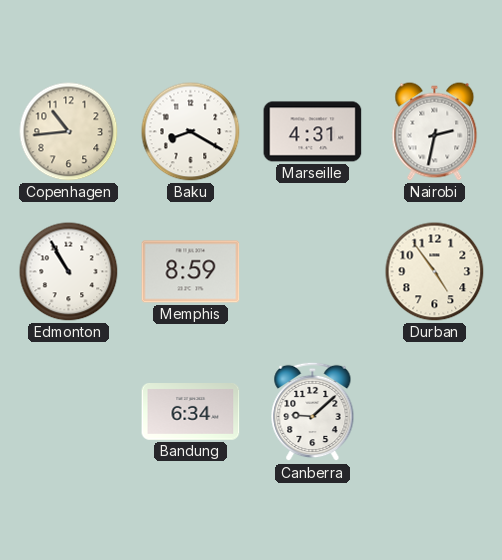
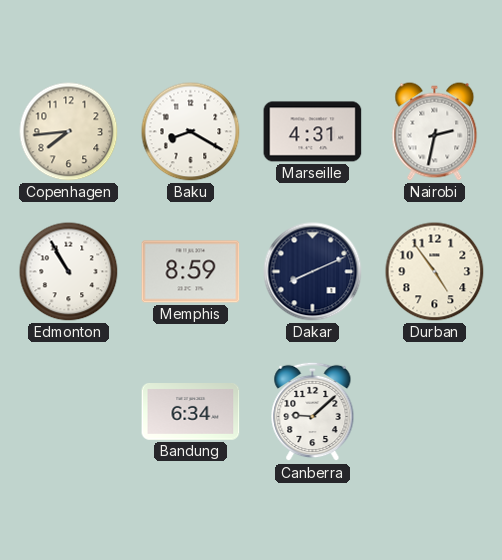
Copenhagen: 10:44 -> 7:44 (69, 132)
Dakar: none -> 8:11 (313, 272)
